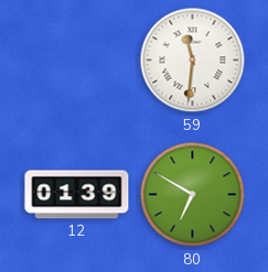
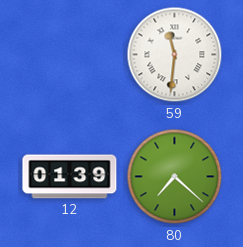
80: 6:50 -> 7:22 (175, 177)
